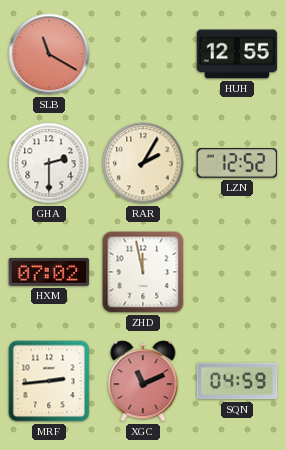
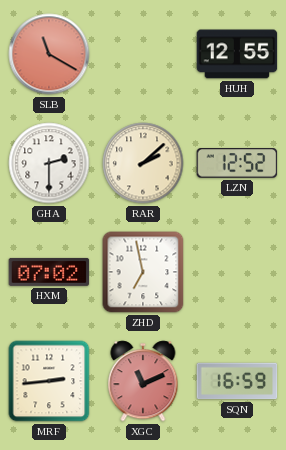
RAR: 2:05 -> 2:08 (143, 163)
ZHD: 11:58 -> 6:58 (143, 272)
SQN: 04:59 -> 16:59 (237, 381)
